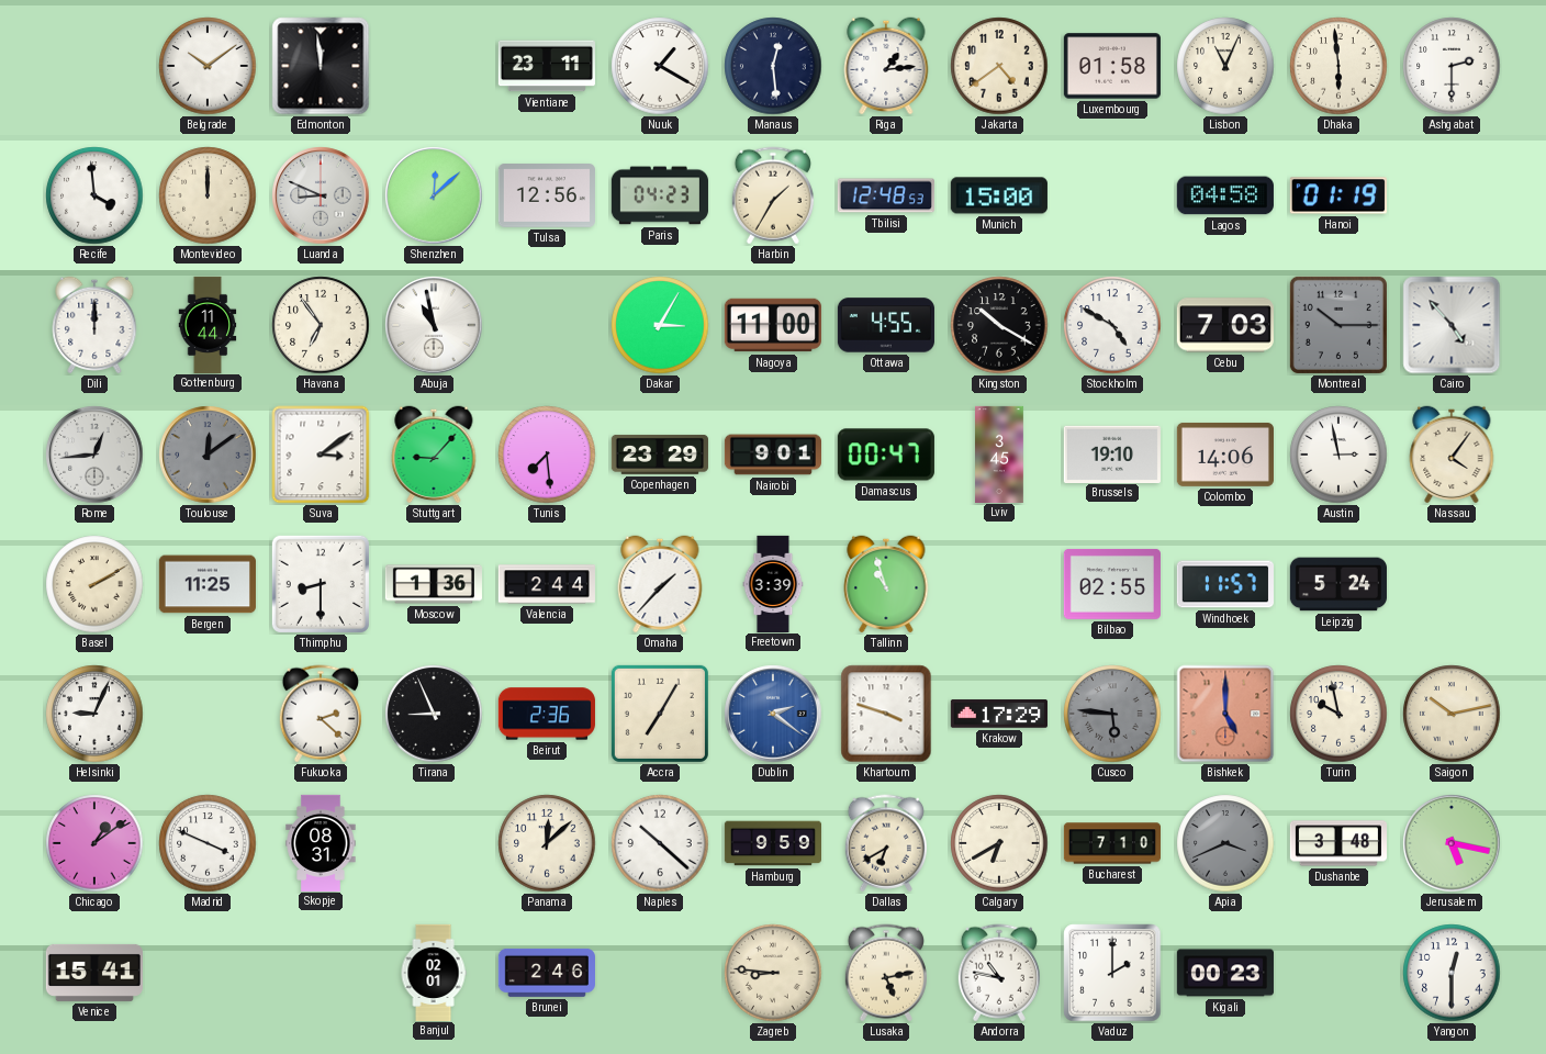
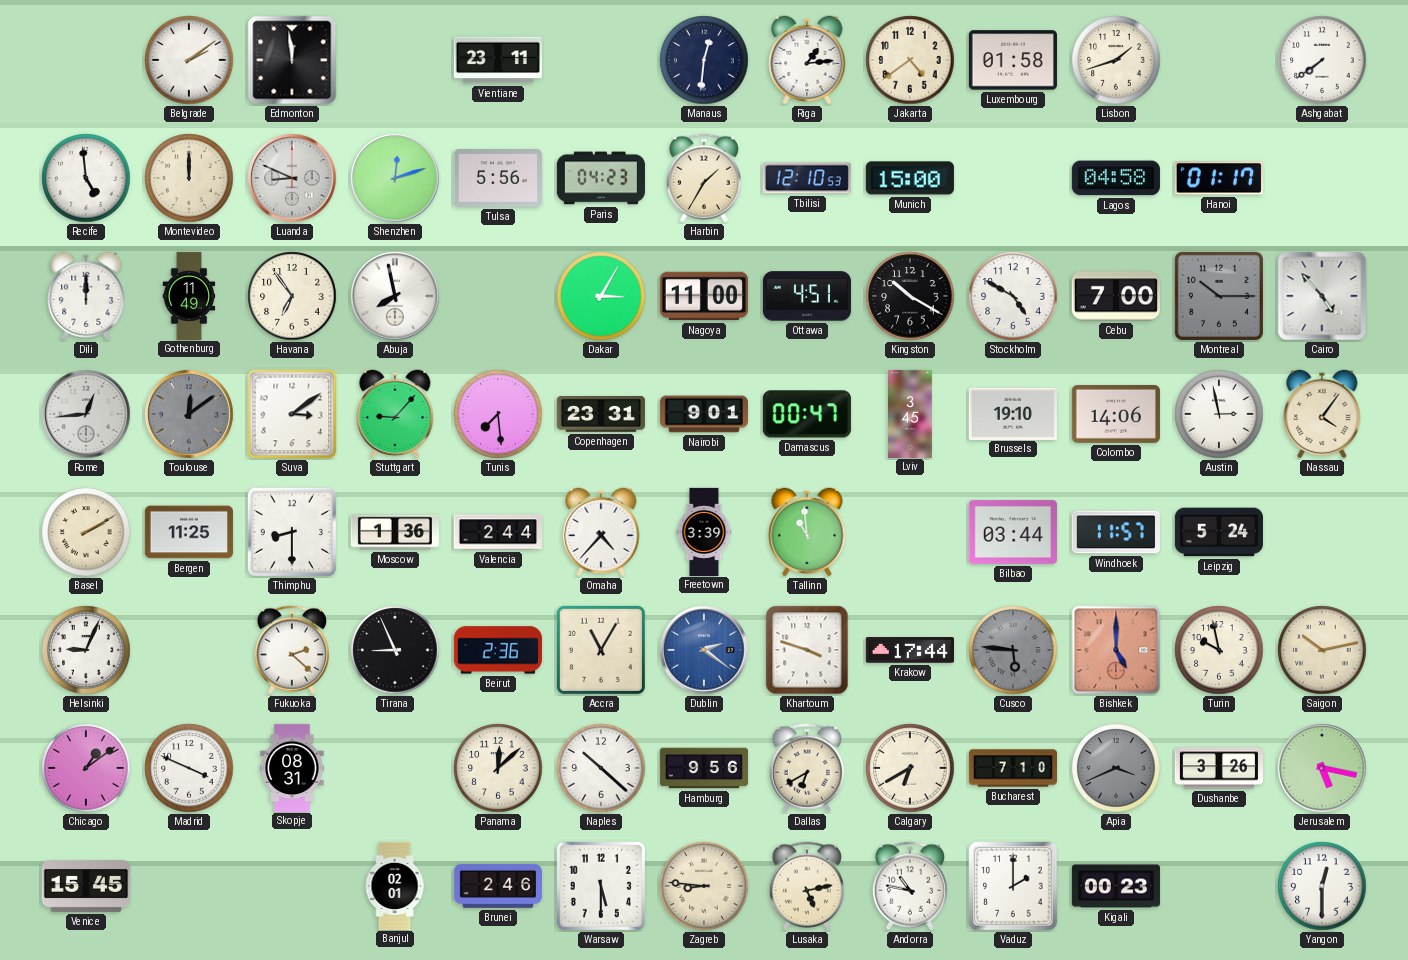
Belgrade: 10:09 -> 2:09 (189, 60)
Nuuk: 1:20 -> none (660, 66)
Manaus: 12:29 -> 12:31 (704, 60)
Lisbon: 11:04 -> 1:42 (1116, 60)
Dhaka: 5:59 -> none (1338, 66)
Ashgabat: 2:30 -> 7:39 (1322, 60)
Recife: 3:59 -> 4:59 (86, 178)
Shenzhen: 12:08 -> 12:12 (395, 178)
Tulsa: 12:56 -> 5:56 (498, 179)
Tbilisi: 12:48 -> 12:10 (807, 178)
Hanoi: 01:19 -> 01:17 (1219, 178)
Gothenburg: 11:44 -> 11:49 (189, 295)
Abuja: 10:58 -> 7:58 (395, 296)
Ottawa: 4:55 -> 4:51 (807, 296)
Cebu: 7:03 -> 7:00 (1116, 296)
Copenhagen: 23:29 -> 23:31 (601, 414)
Omaha: 1:37 -> 4:37 (601, 532)
Tallinn: 10:57 -> 10:59 (807, 532)
Bilbao: 02:55 -> 03:44 (1013, 532)
Accra: 7:05 -> 11:05 (601, 650)
Krakow: 17:29 -> 17:44 (910, 650)
Hamburg: 9:59 -> 9:56 (703, 768)
Dushanbe: 3:48 -> 3:26 (1218, 768)
Venice: 15:41 -> 15:45 (86, 886)
Warsaw: none -> 5:30 (601, 886)
